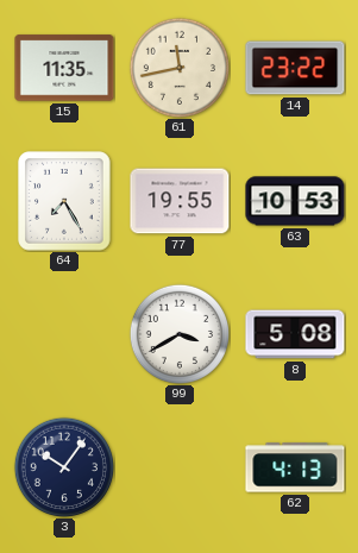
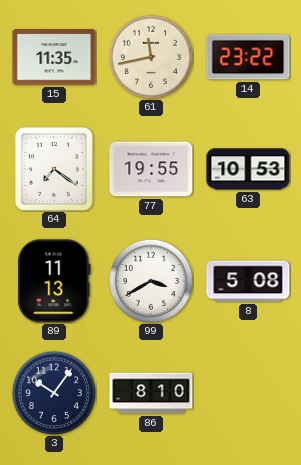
64: 7:25 -> 7:21 (54, 169)
89: none -> 11:13 (54, 281)
86: none -> 8:10 (151, 393)
62: 4:13 -> none (295, 467)
